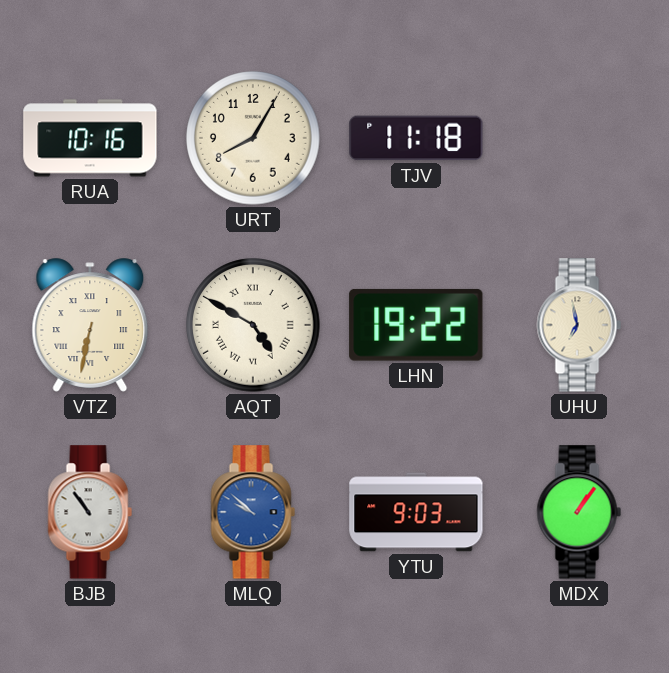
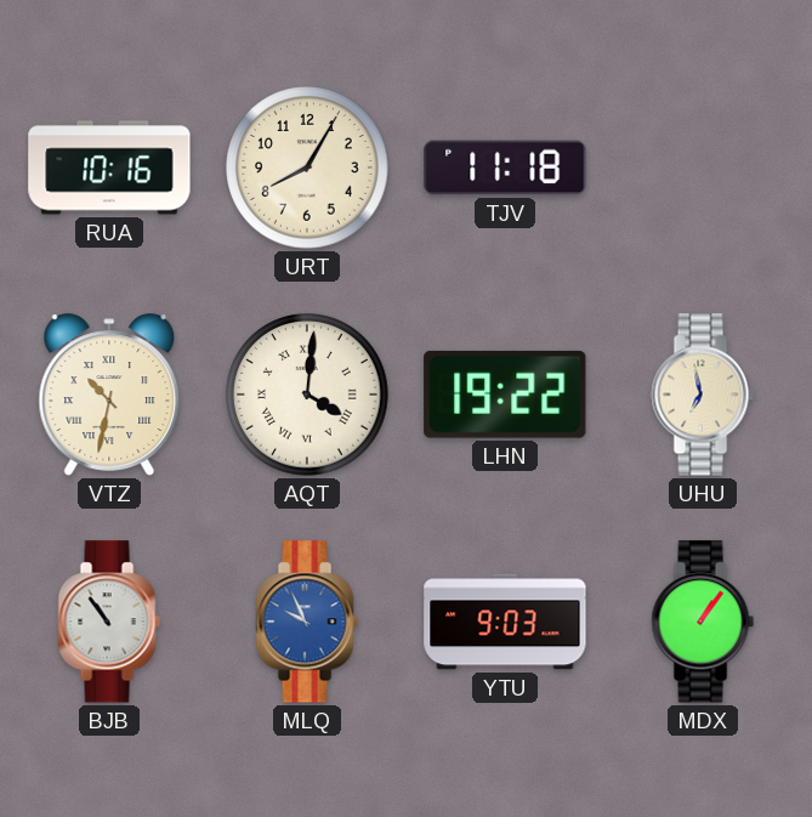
VTZ: 6:32 -> 10:32 (109, 395)
AQT: 4:50 -> 4:01 (307, 395)
MLQ: 9:52 -> 9:56 (307, 622)
